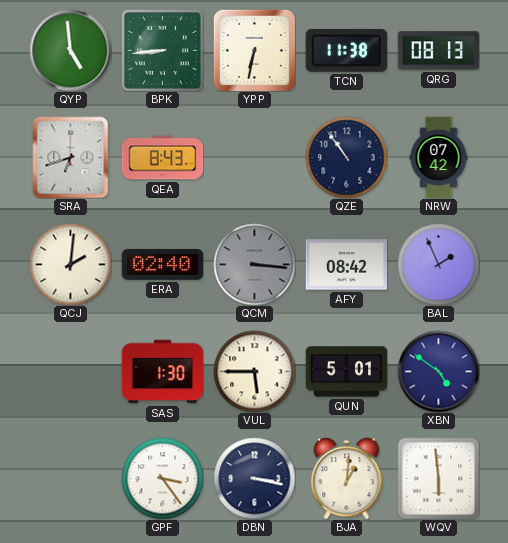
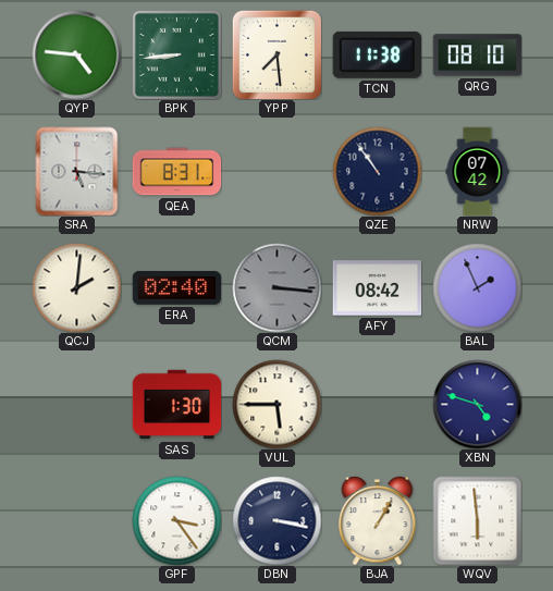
QYP: 4:59 -> 4:46 (76, 54)
YPP: 6:32 -> 7:29 (276, 54)
QRG: 08:13 -> 08:10 (477, 56)
SRA: 6:42 -> 5:16 (77, 171)
QEA: 8:43 -> 8:31 (176, 172)
QUN: 5:01 -> none (346, 372)
XBN: 4:51 -> 4:48 (477, 404)
BJA: 1:01 -> 1:05 (378, 520)
